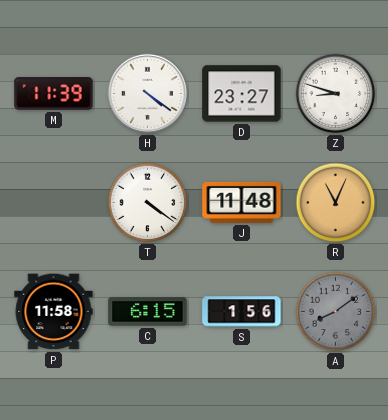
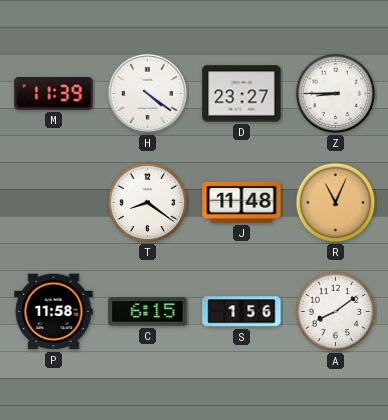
Z: 8:48 -> 8:45 (336, 94)
T: 4:21 -> 8:21 (148, 203)
A dial: grey -> white (336, 312)
